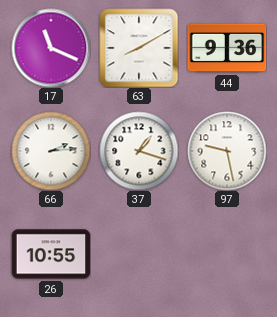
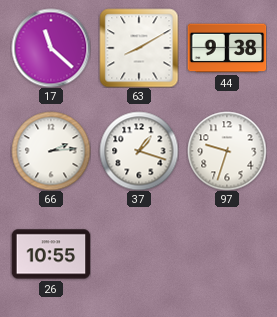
17: 11:19 -> 11:22 (51, 48)
44: 9:36 -> 9:38 (227, 48)
97: 9:28 -> 9:33 (227, 151)
